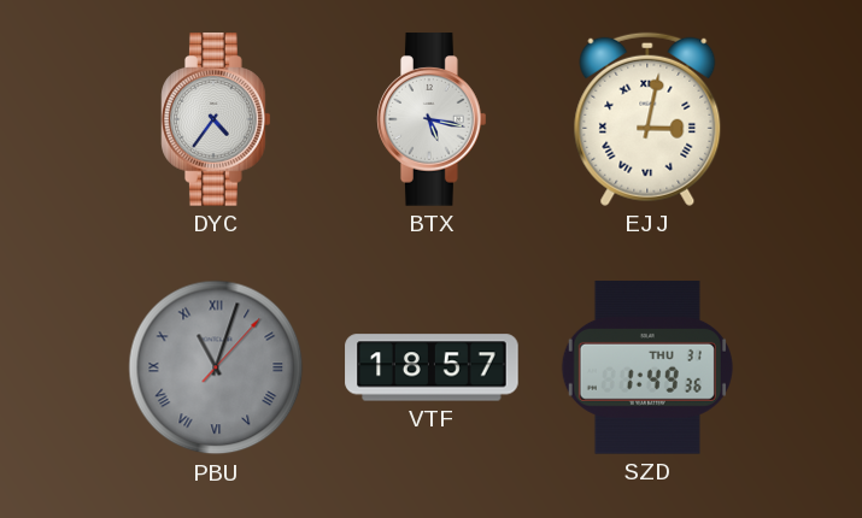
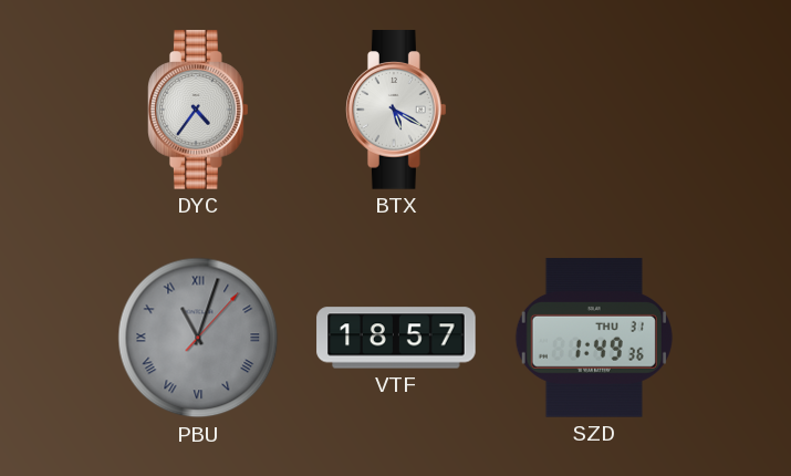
BTX: 5:17 -> 5:20 (397, 110)
EJJ: 3:02 -> none (647, 119)
